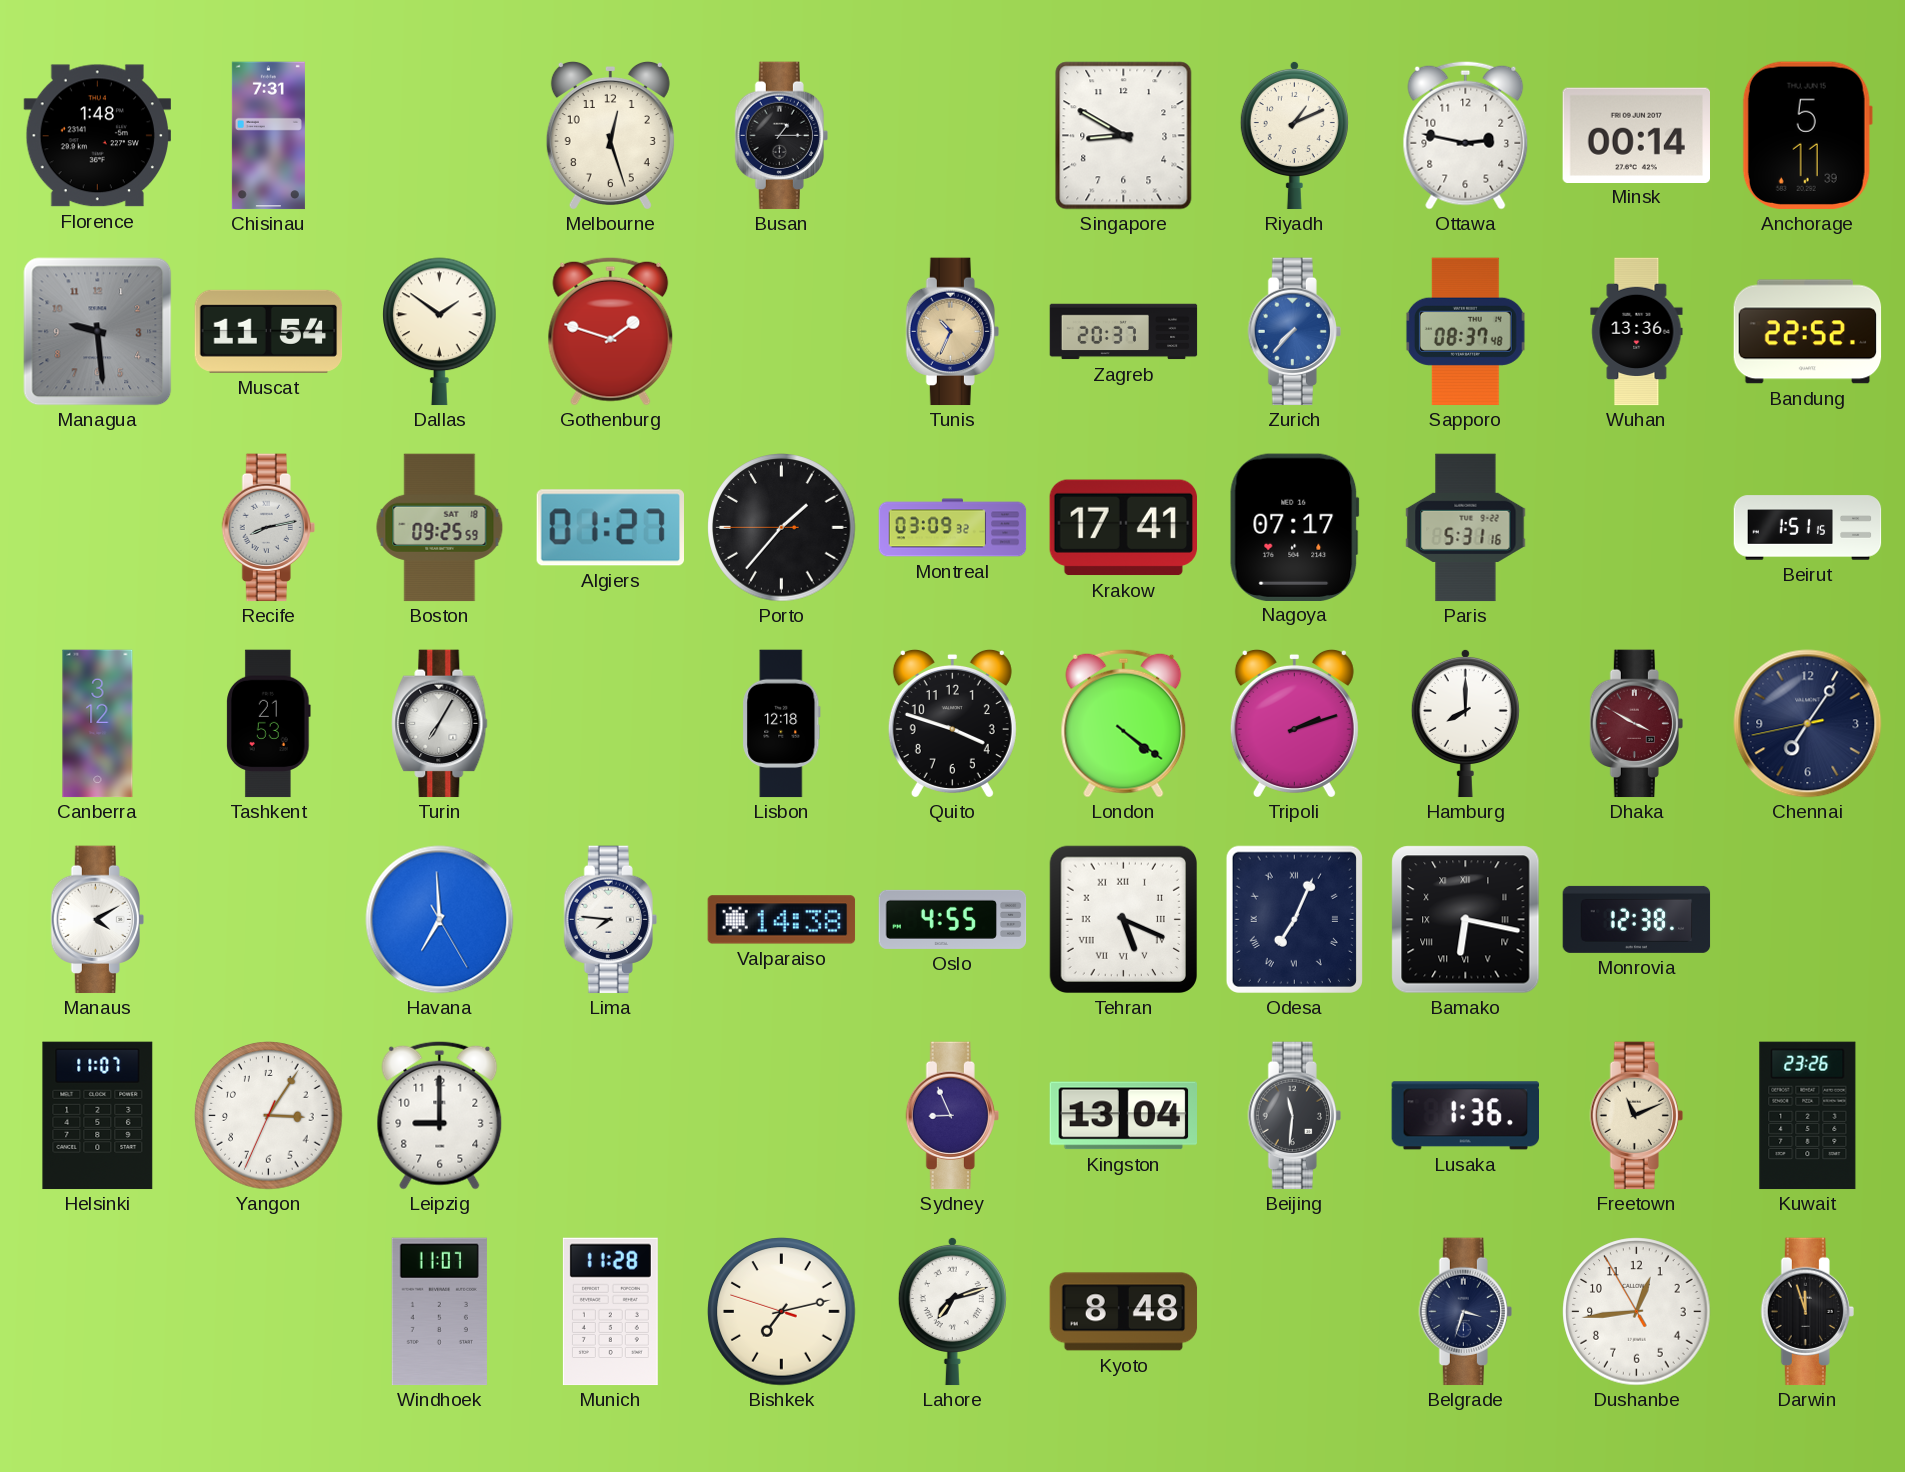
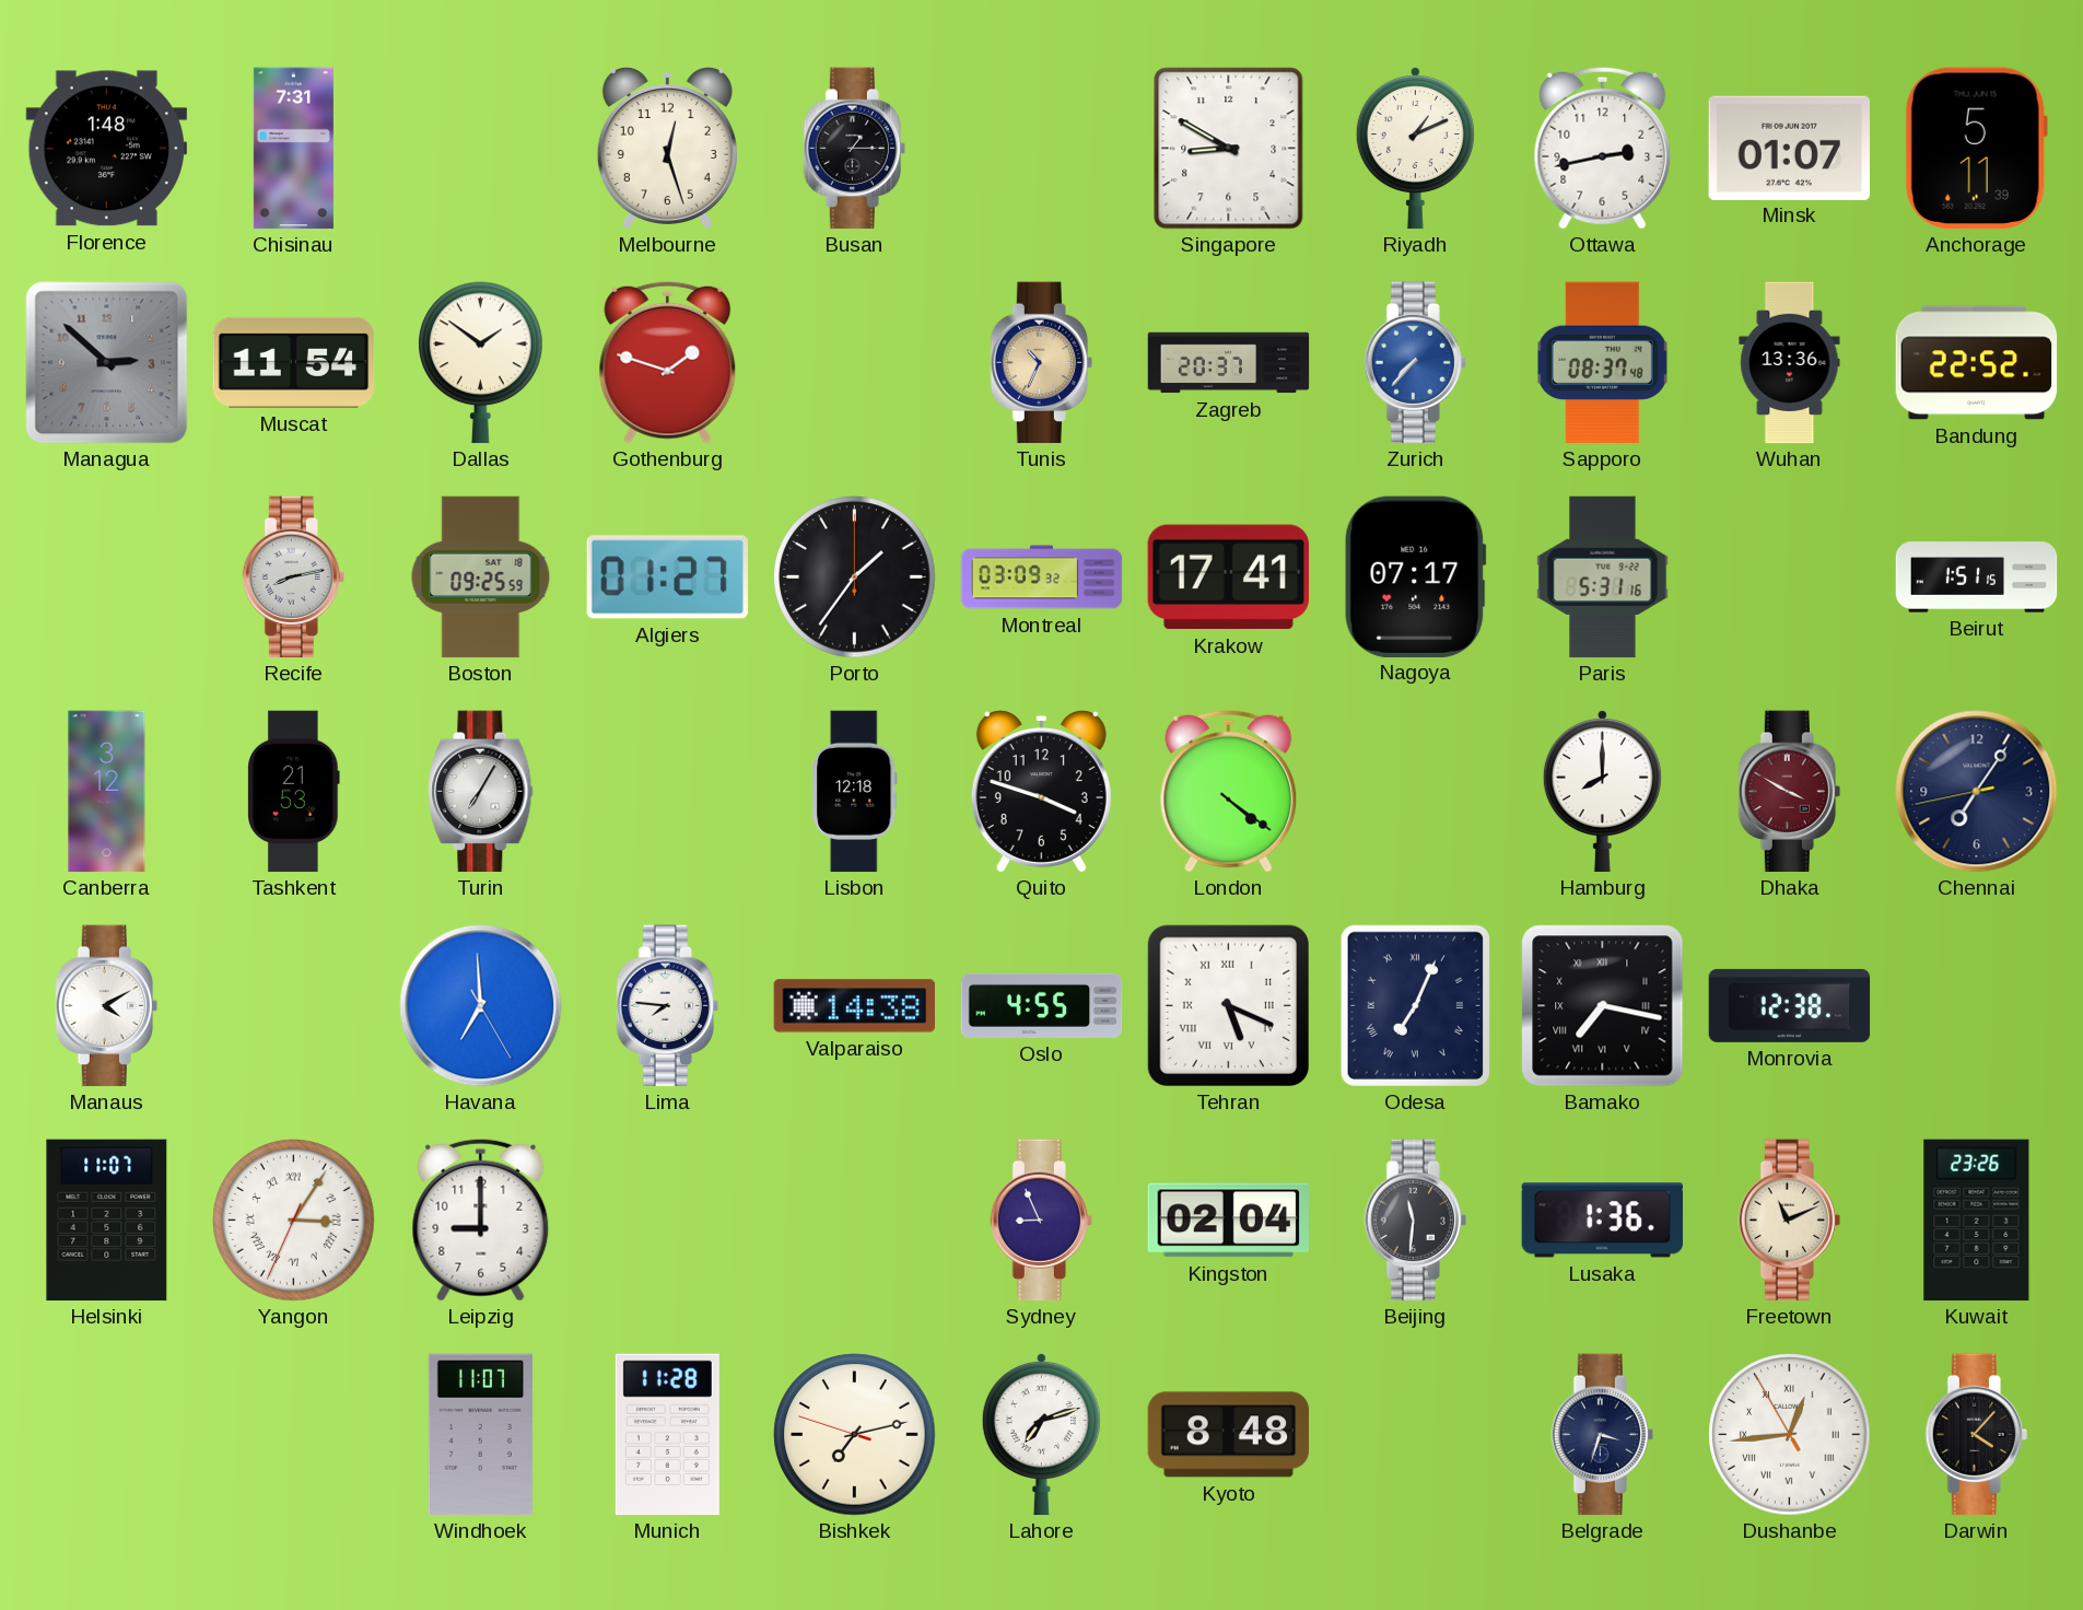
Ottawa: 2:47 -> 2:43 (1603, 148)
Minsk: 00:14 -> 01:07 (1789, 148)
Managua: 9:29 -> 2:52 (107, 363)
Porto: 1:36:45 -> 1:36:00 (855, 577)
Tripoli: 2:12 -> none (1294, 723)
Bamako: 6:17 -> 7:17 (1603, 1006)
Yangon numerals: Arabic -> Roman (294, 1221)
Kingston: 13:04 -> 02:04 (1228, 1221)
Dushanbe numerals: Arabic -> Roman (1790, 1435)
Darwin: 11:57 -> 4:07 (1976, 1435)
